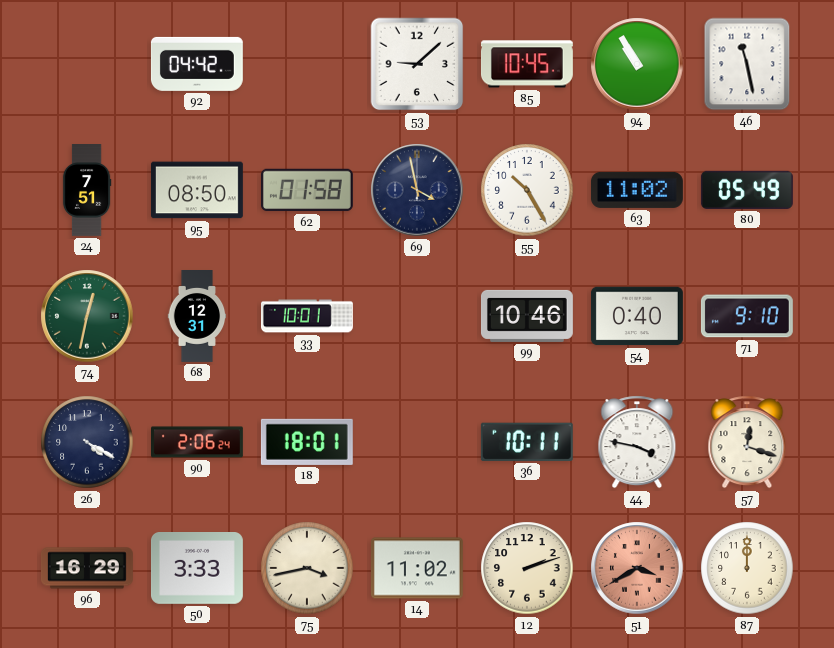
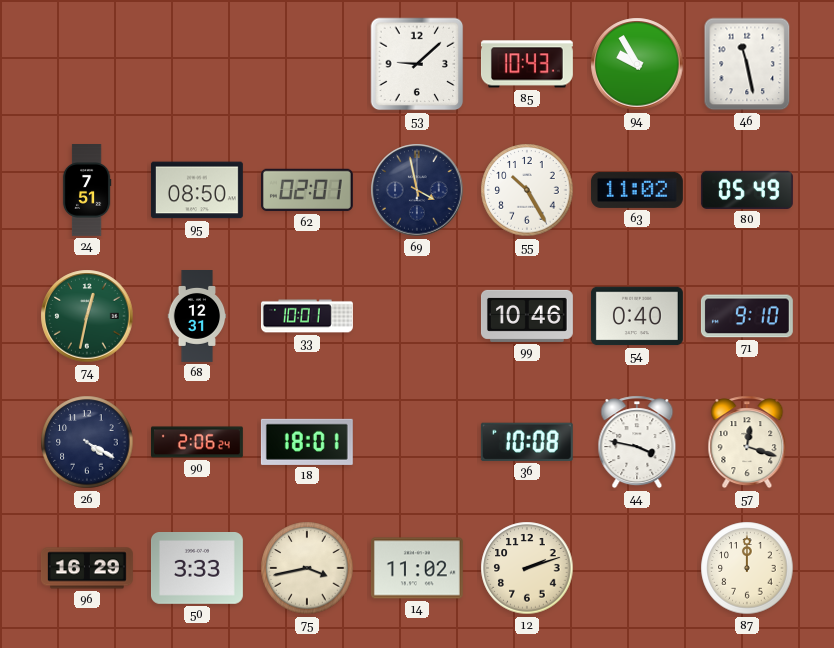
92: 04:42 -> none (197, 64)
85: 10:45 -> 10:43 (527, 64)
94: 10:55 -> 9:55 (637, 64)
62: 01:58 -> 02:01 (307, 190)
36: 10:11 -> 10:08 (527, 442)
51: 3:40 -> none (637, 568)
